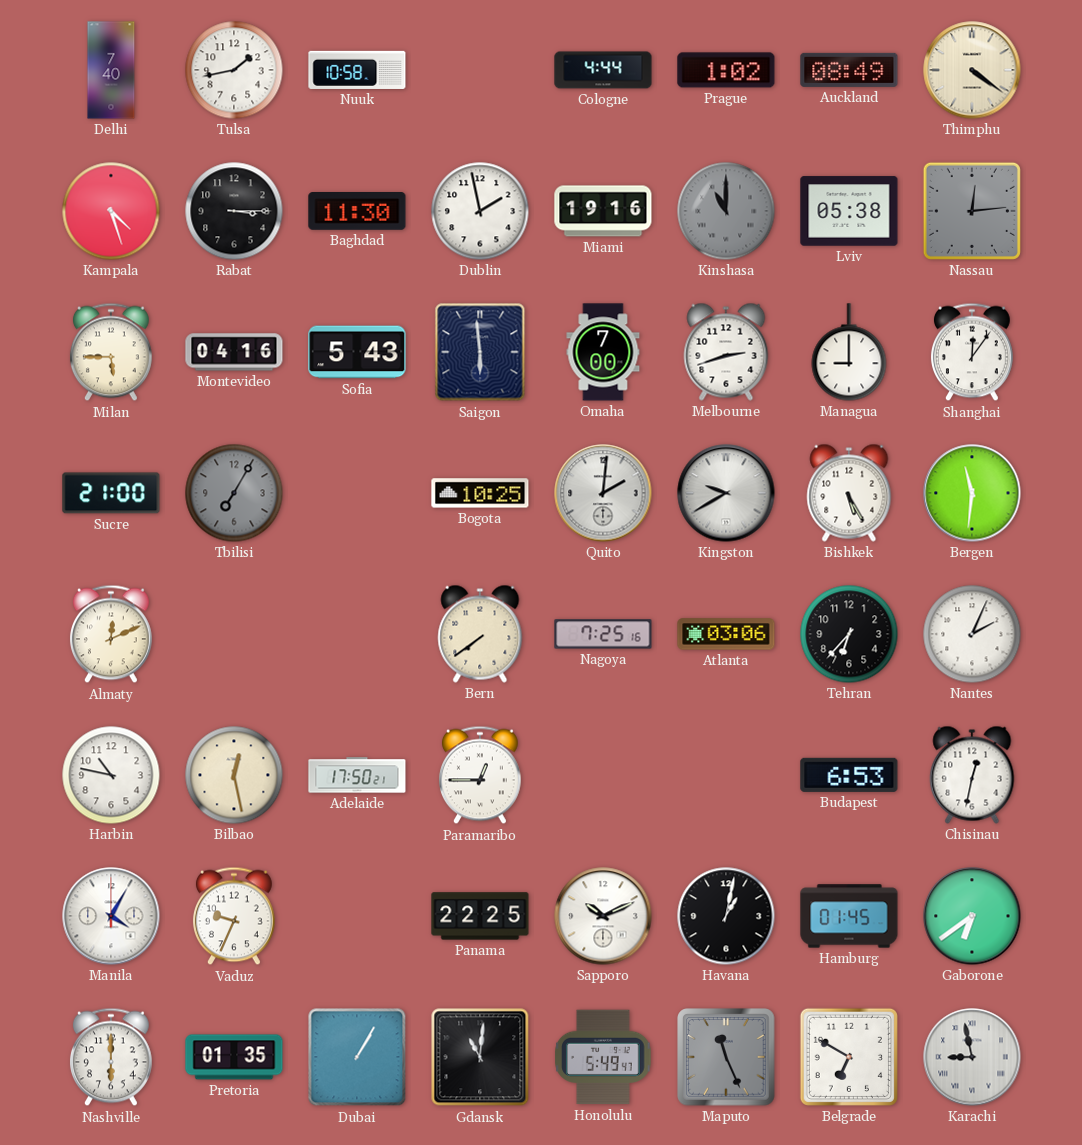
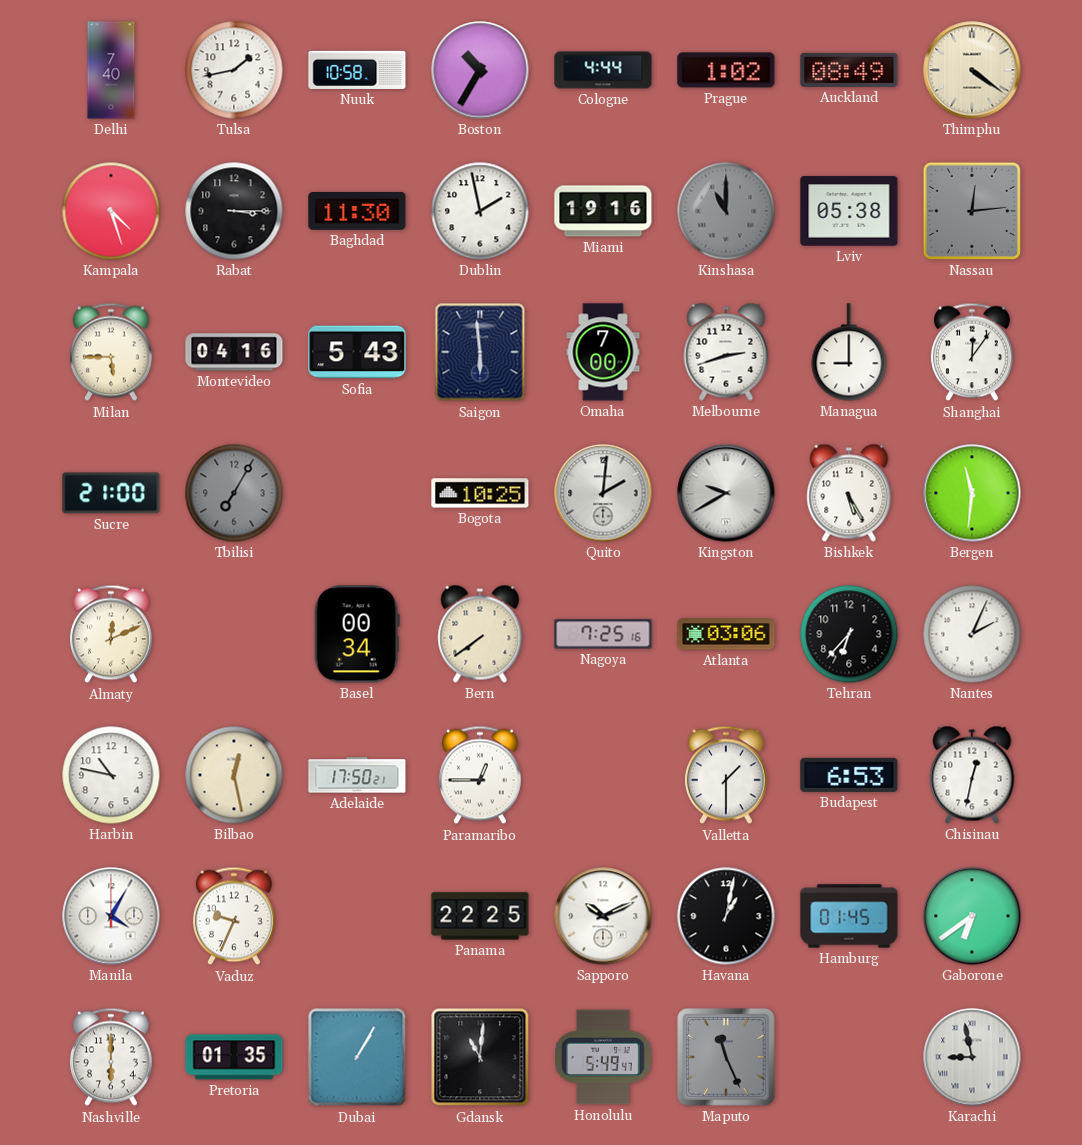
Boston: none -> 10:35 (480, 70)
Basel: none -> 00:34 (357, 634)
Valletta: none -> 1:30 (726, 775)
Belgrade: 6:50 -> none (849, 1057)
